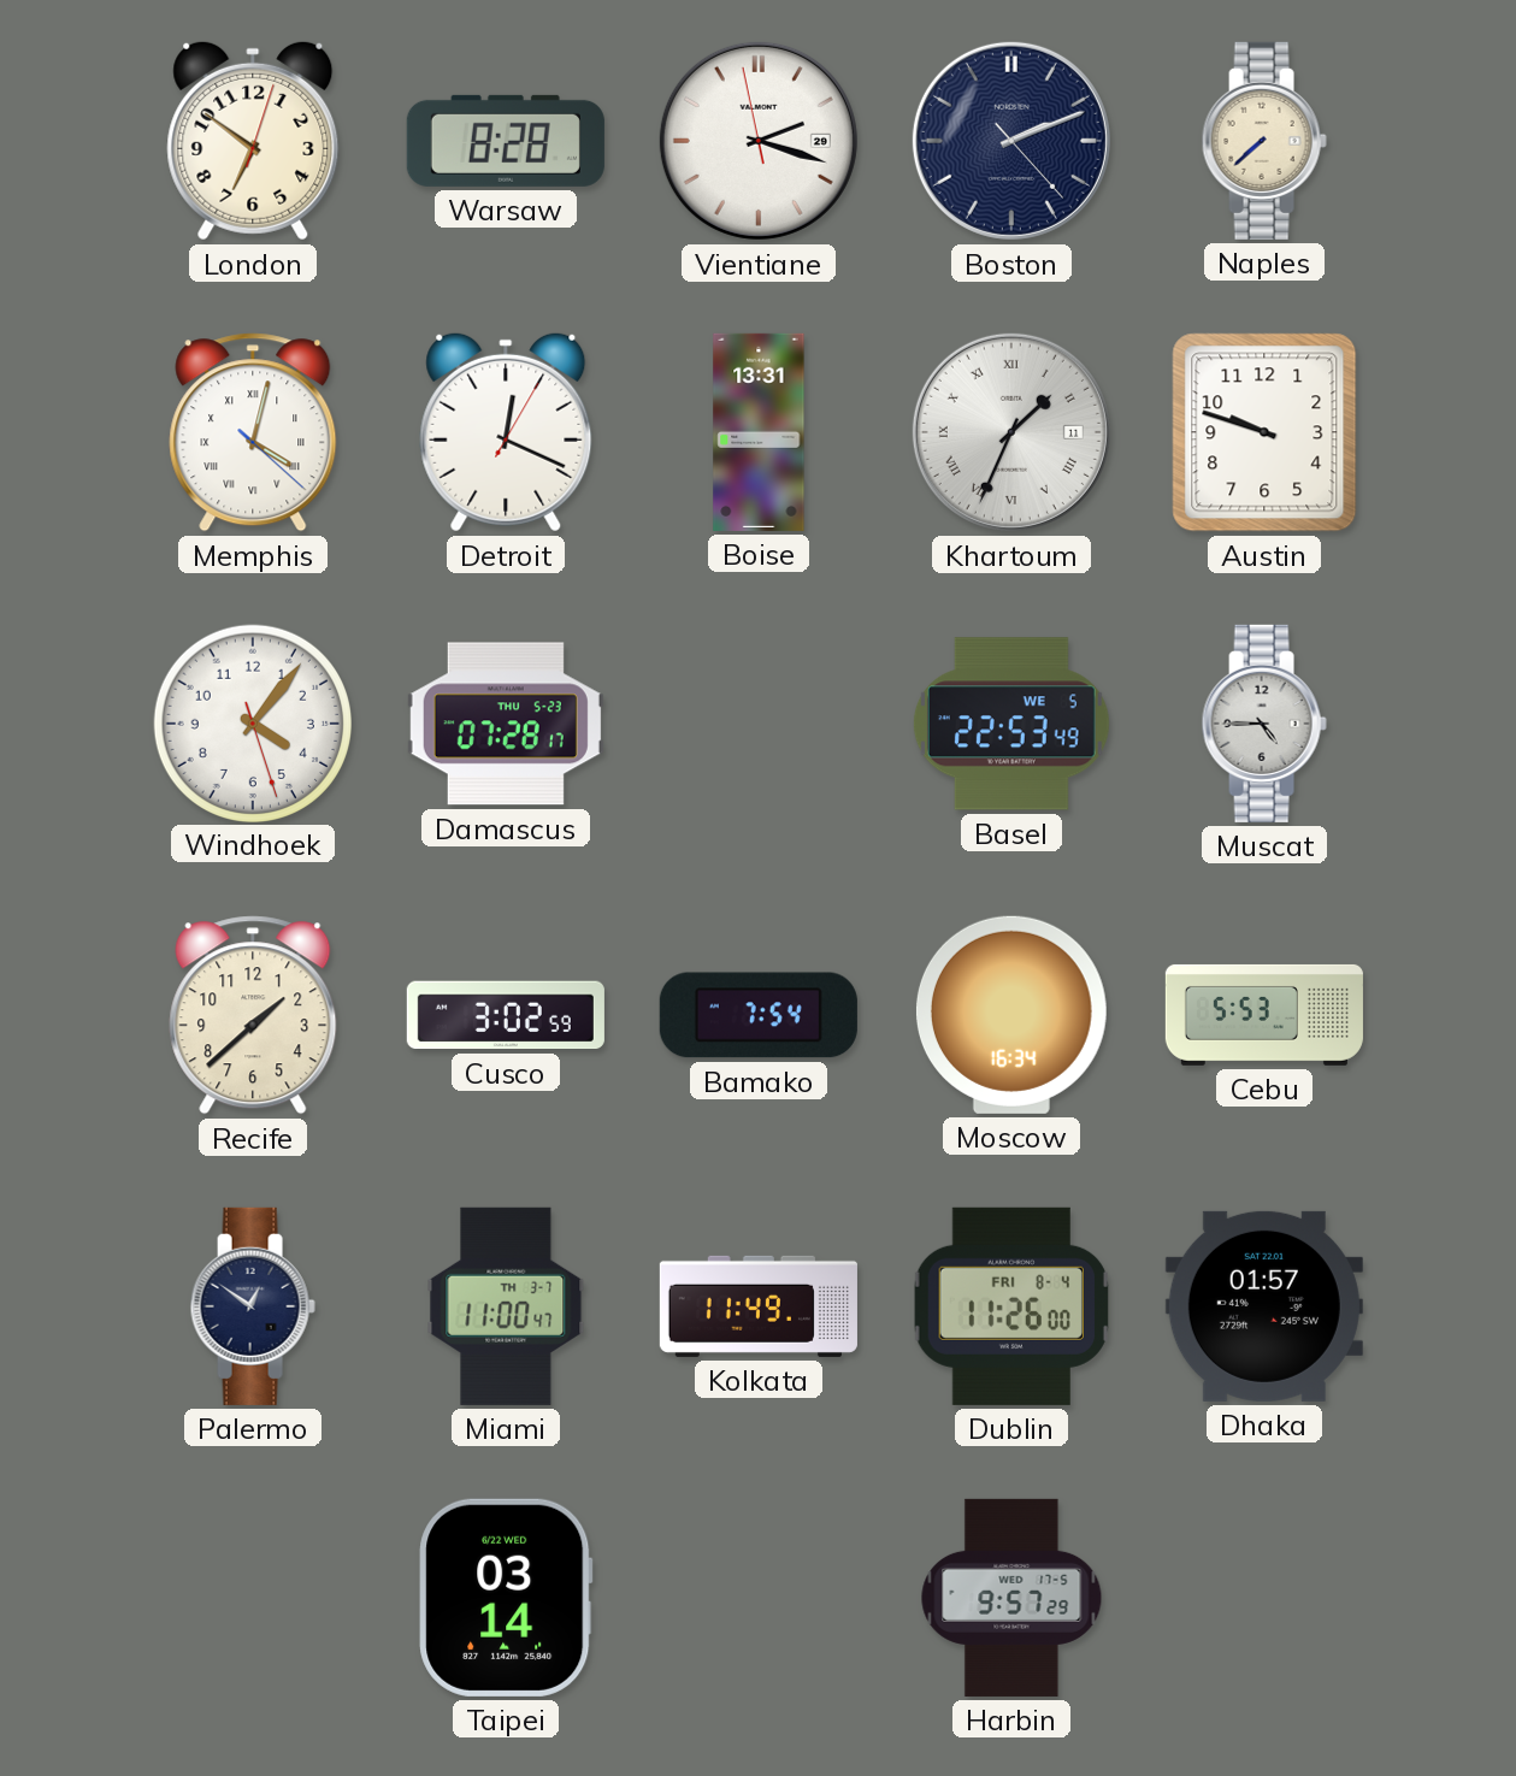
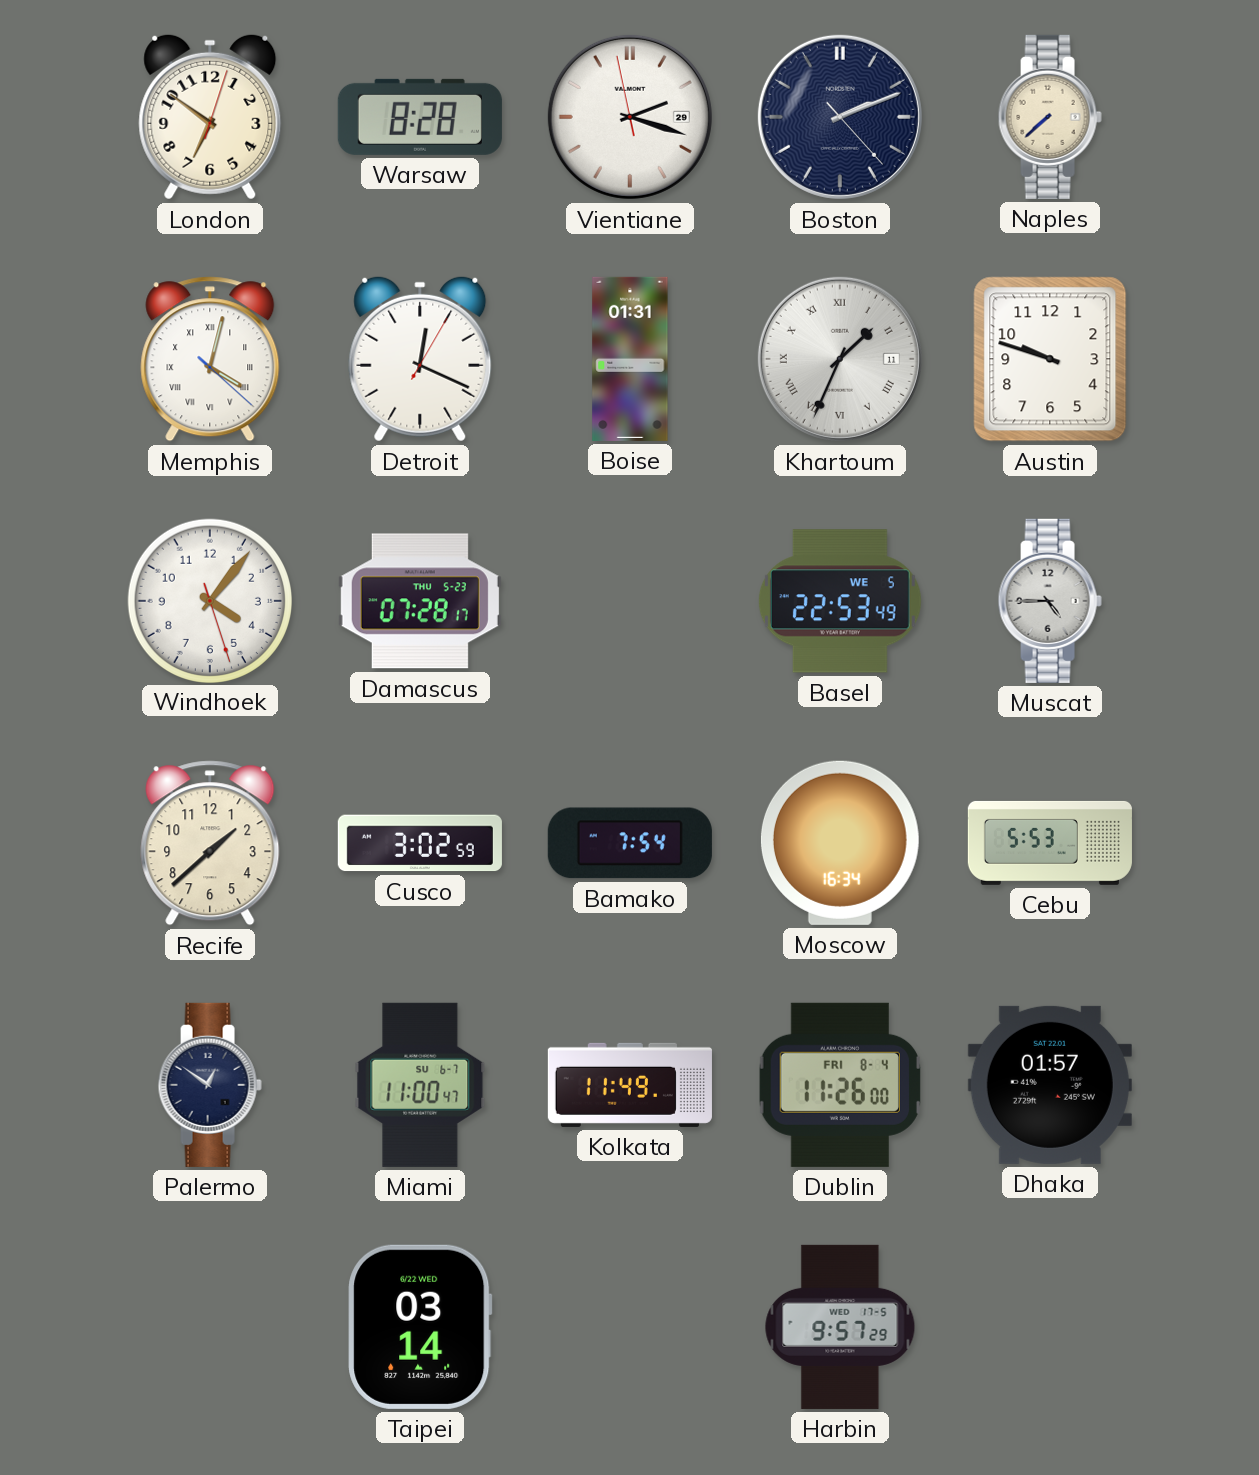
Boise: 13:31 -> 01:31 (630, 359)
Miami date: TH 3-7 -> SU 6-7 (420, 1085)
